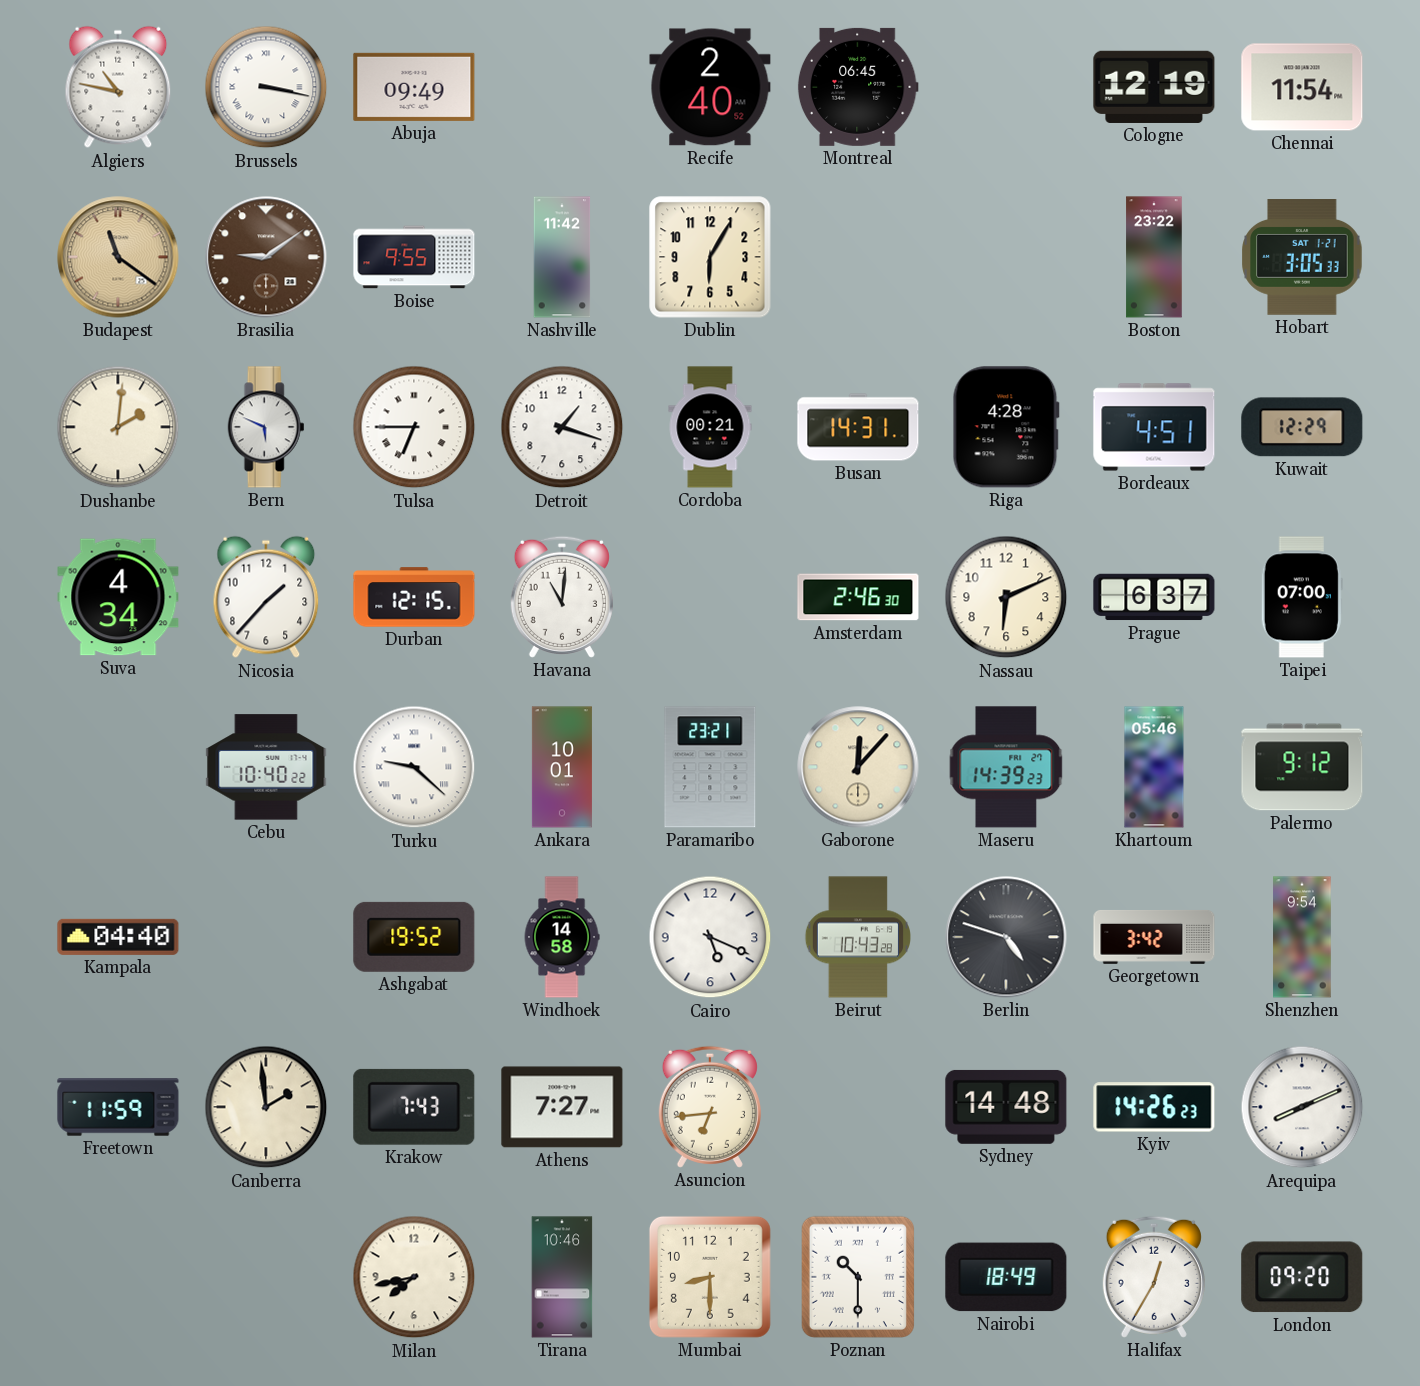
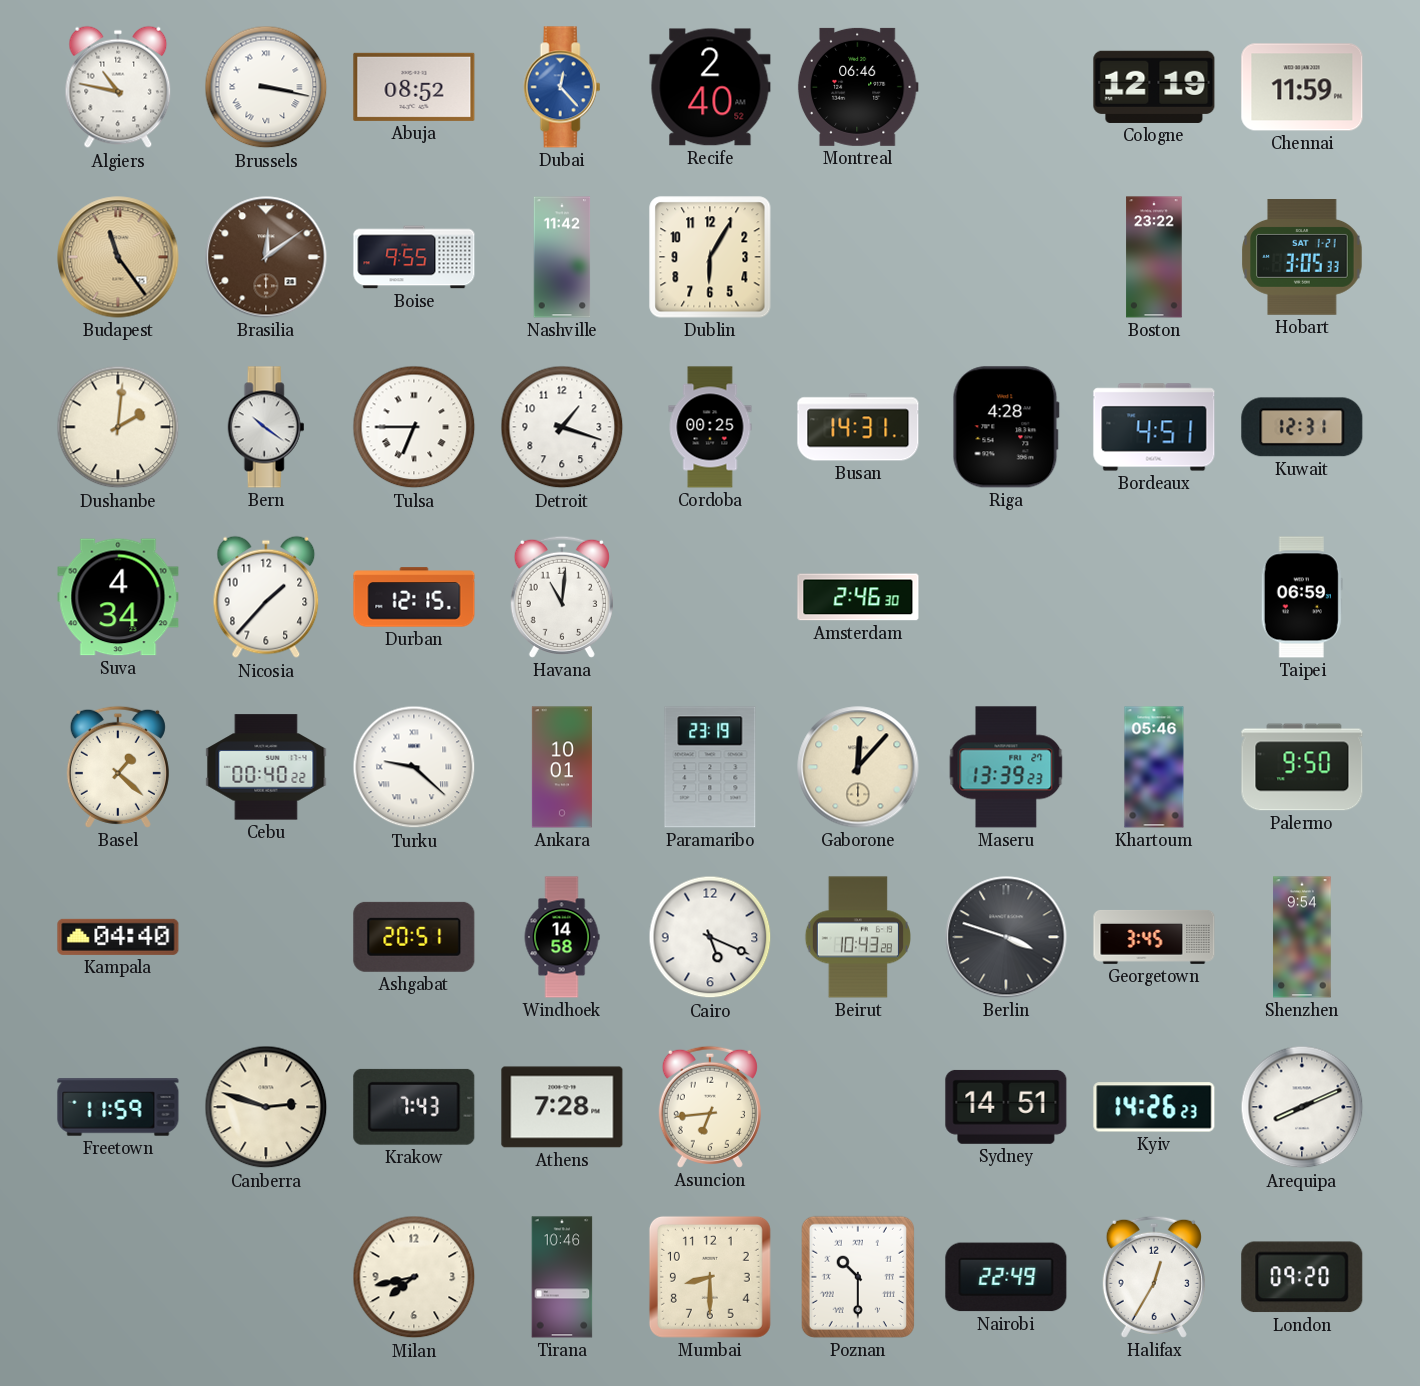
Abuja: 09:49 -> 08:52 (414, 87)
Dubai: none -> 12:23 (562, 87)
Montreal: 06:45 -> 06:46 (858, 87)
Chennai: 11:54 -> 11:59 (1302, 87)
Budapest: 11:21 -> 11:24 (118, 257)
Brasilia: 9:09 -> 12:09 (266, 257)
Bern: 5:49 -> 10:21 (266, 427)
Cordoba: 00:21 -> 00:25 (710, 427)
Kuwait: 12:29 -> 12:31 (1302, 427)
Nassau: 6:11 -> none (1006, 597)
Prague: 6:37 -> none (1154, 597)
Taipei: 07:00 -> 06:59 (1302, 597)
Basel: none -> 1:22 (118, 767)
Cebu: 10:40 -> 00:40 (266, 767)
Paramaribo: 23:21 -> 23:19 (710, 767)
Maseru: 14:39 -> 13:39 (1006, 767)
Palermo: 9:12 -> 9:50 (1302, 767)
Ashgabat: 19:52 -> 20:51 (414, 937)
Berlin: 4:48 -> 3:48 (1006, 937)
Georgetown: 3:42 -> 3:45 (1154, 937)
Canberra: 1:59 -> 2:48 (266, 1107)
Athens: 7:27 -> 7:28 (562, 1107)
Sydney: 14:48 -> 14:51 (1006, 1107)
Nairobi: 18:49 -> 22:49 (1006, 1277)
